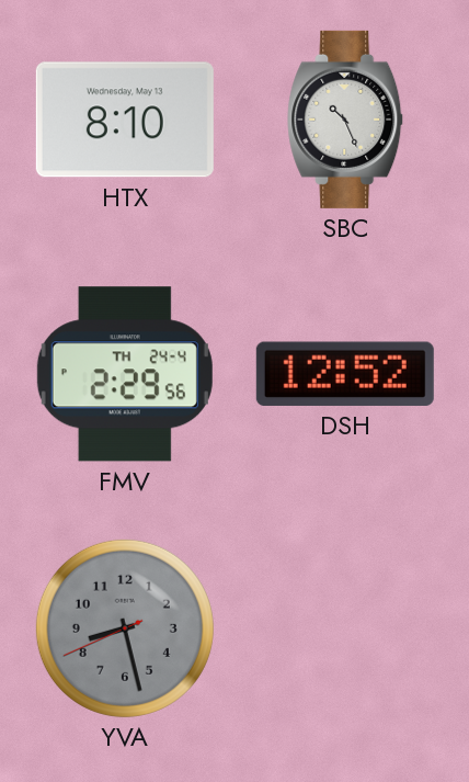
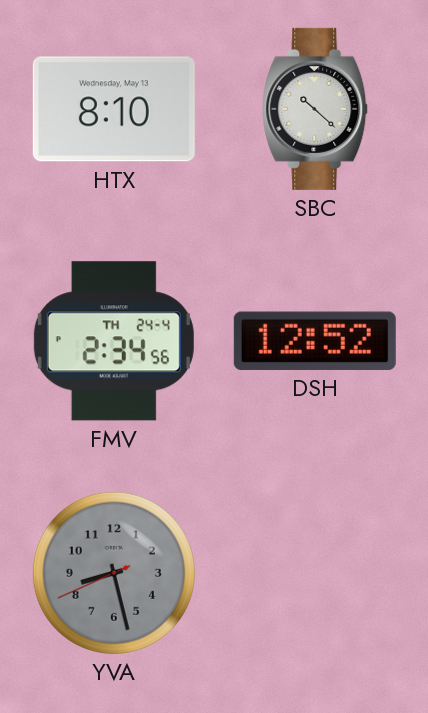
SBC: 10:26 -> 10:22 (316, 109)
FMV: 2:29 -> 2:34 (114, 341)
